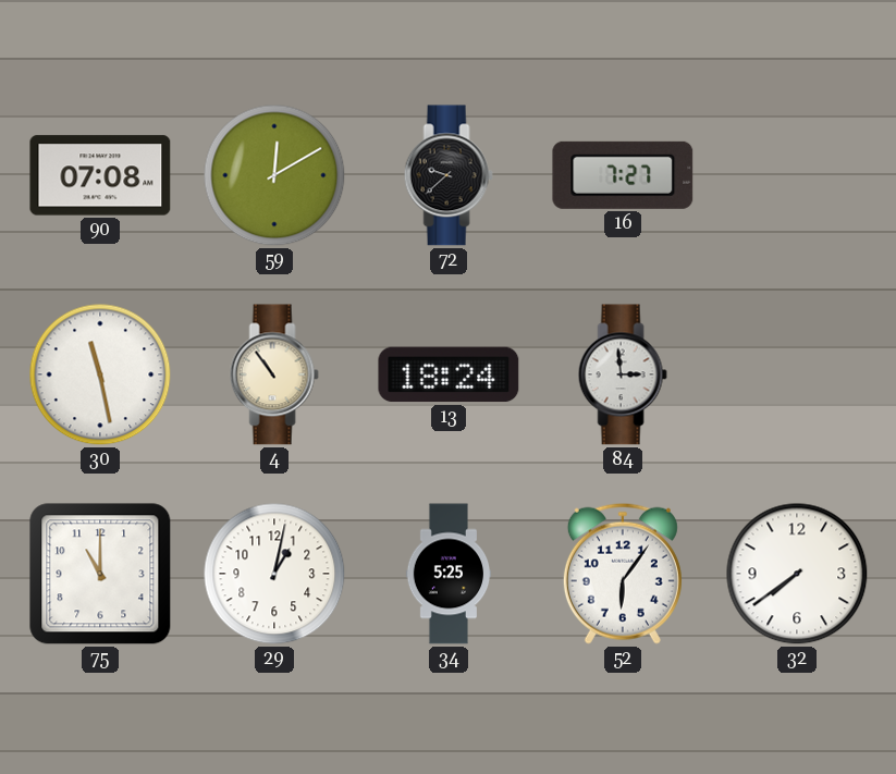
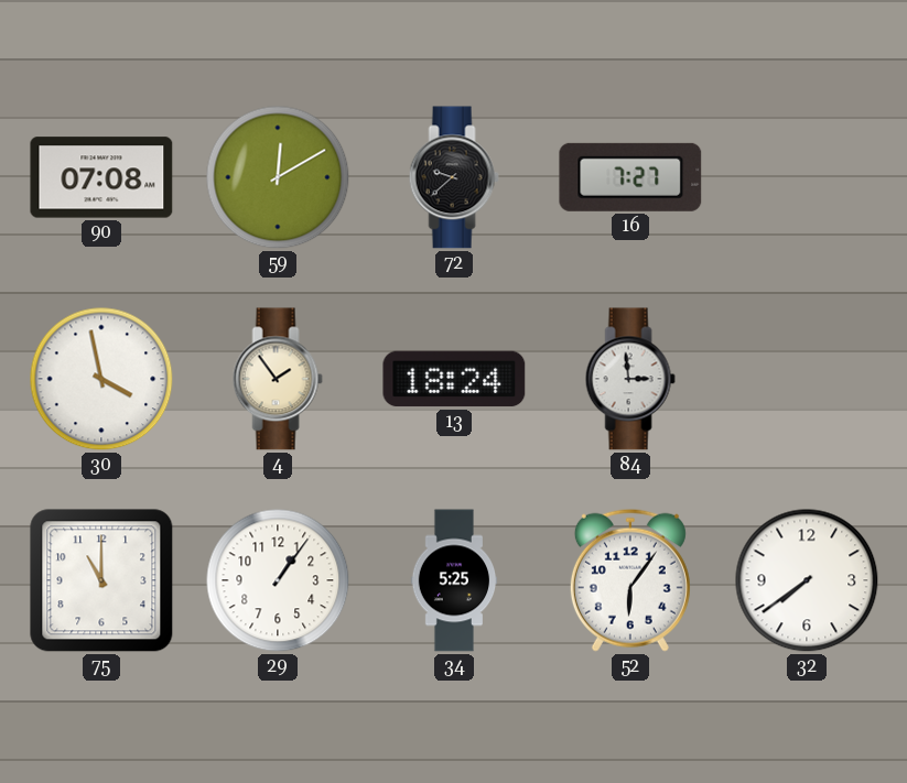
30: 11:28 -> 3:58 (101, 379)
4: 10:54 -> 1:54 (278, 379)
29: 1:02 -> 1:06 (278, 580)
